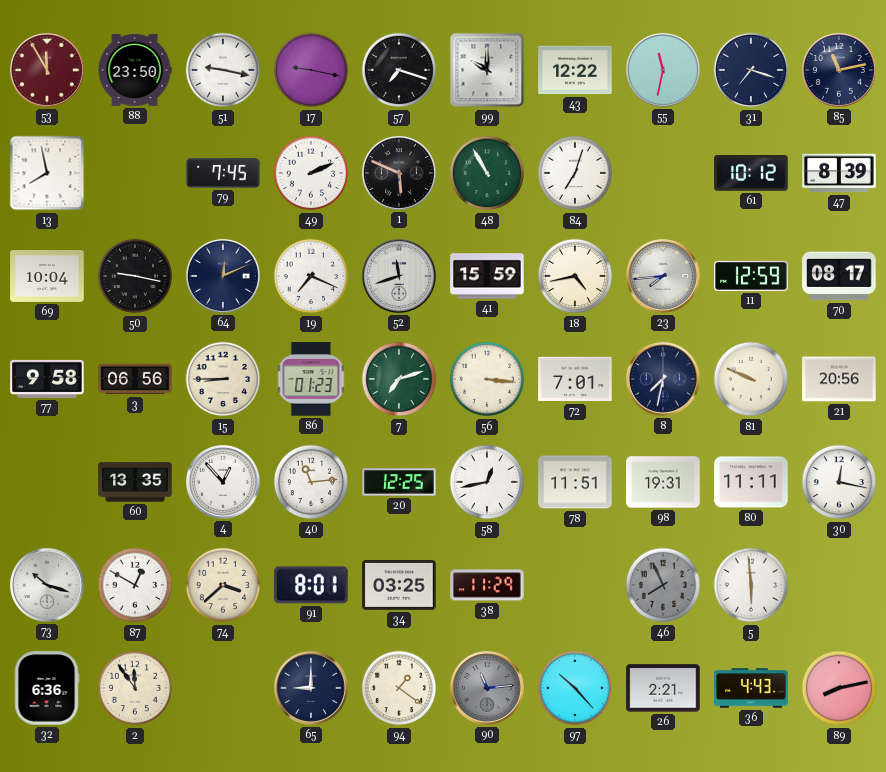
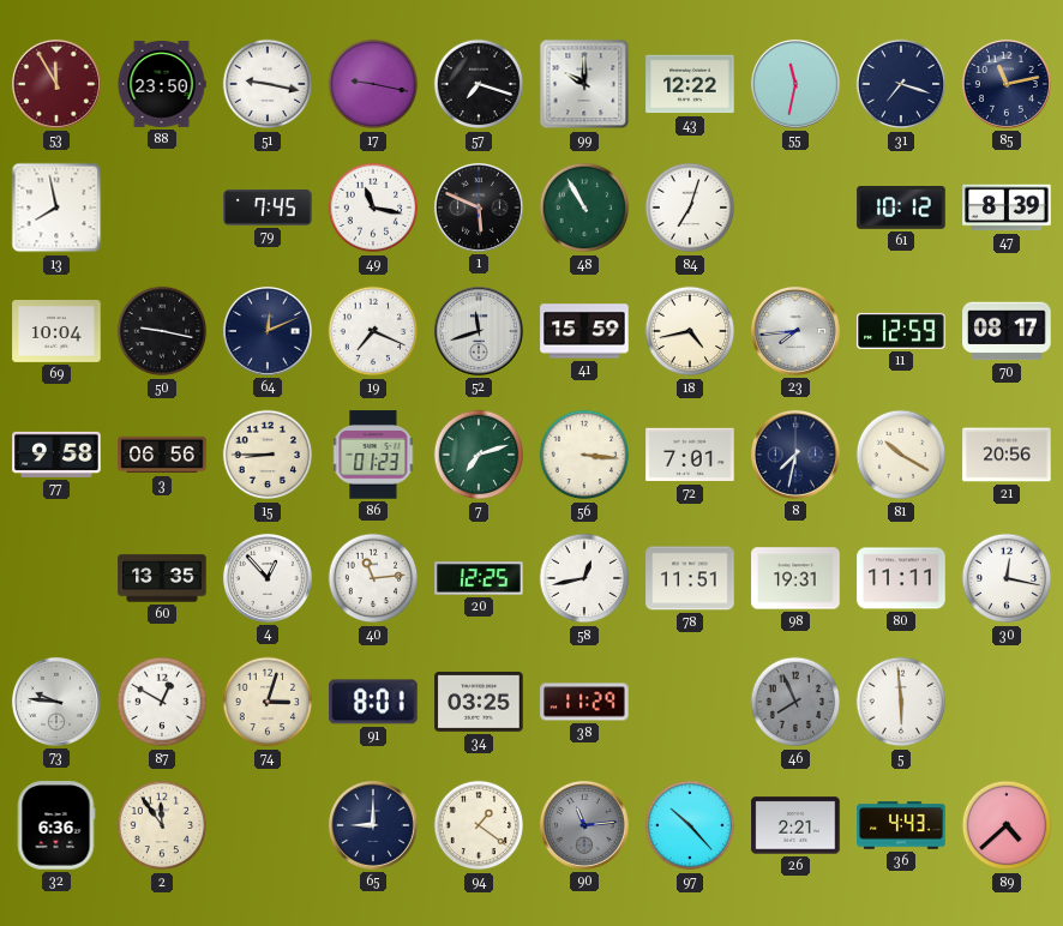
49: 2:11 -> 11:17 (373, 208)
81: 9:49 -> 10:20 (901, 455)
73: 10:18 -> 9:46 (56, 702)
74: 3:38 -> 3:03 (268, 702)
89: 8:13 -> 4:38 (1007, 825)
